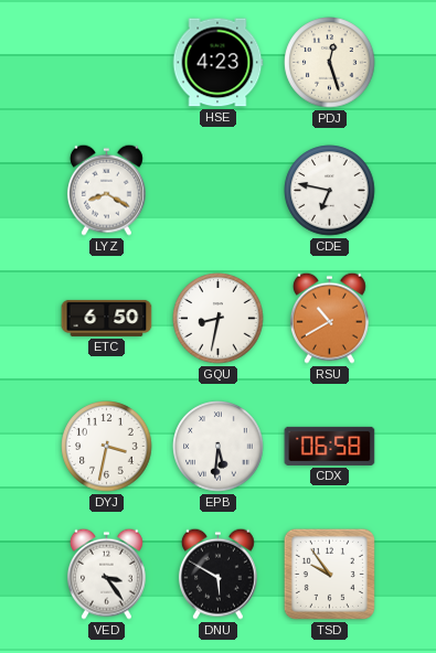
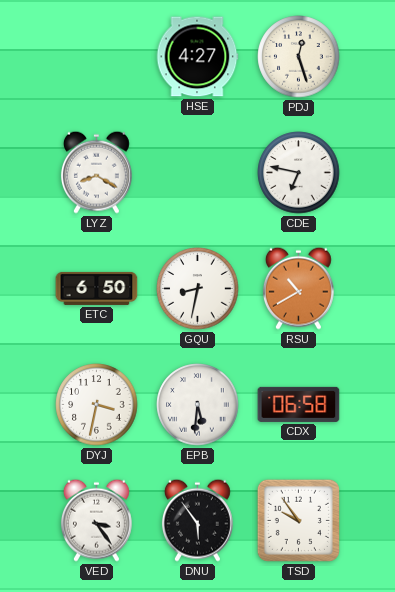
HSE: 4:23 -> 4:27 (197, 57)
DNU: 5:50 -> 5:54 (197, 520)
